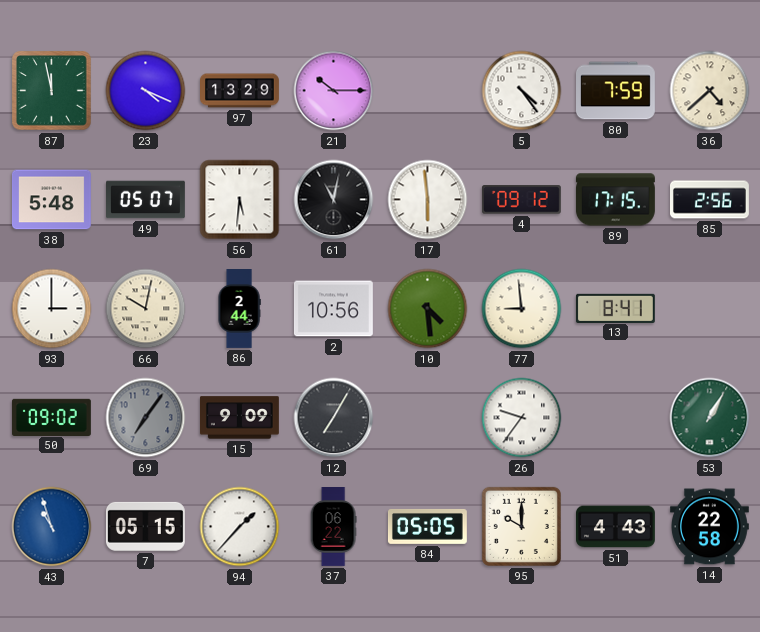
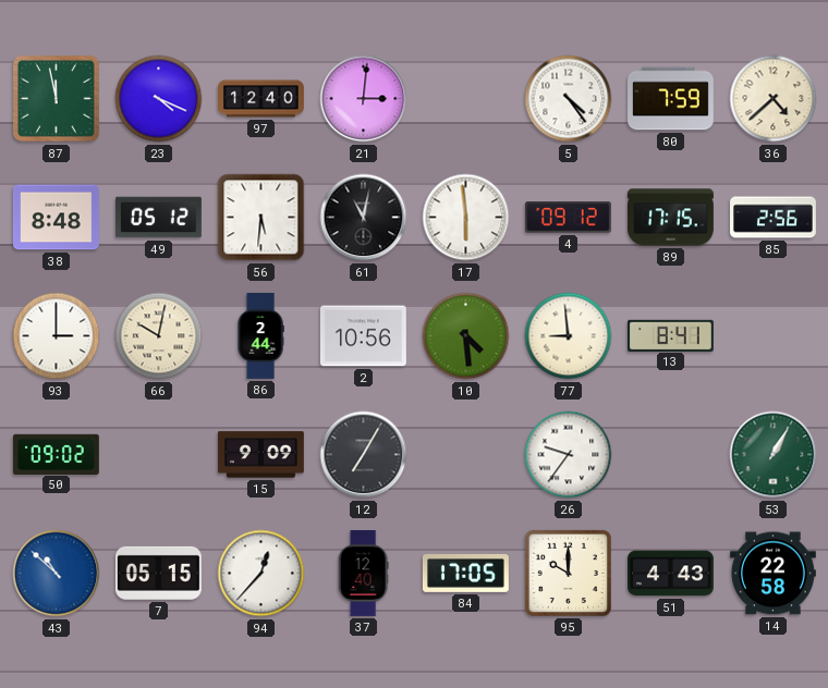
97: 13:29 -> 12:40 (261, 99)
21: 10:15 -> 3:01 (364, 99)
38: 5:48 -> 8:48 (56, 218)
49: 05:07 -> 05:12 (159, 218)
69: 7:06 -> none (146, 418)
43: 10:57 -> 10:52 (57, 574)
94: 1:37 -> 12:37 (261, 574)
37: 06:22 -> 12:40 (363, 574)
84: 05:05 -> 17:05 (465, 573)
